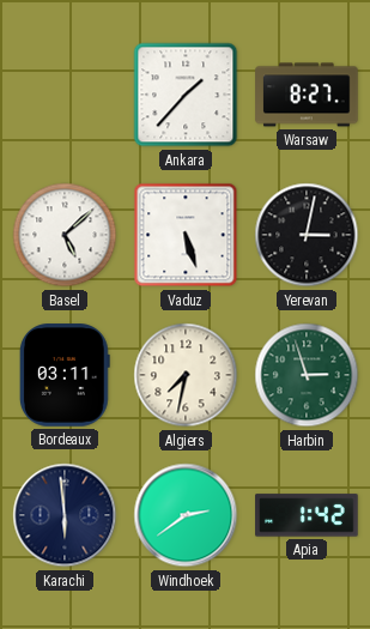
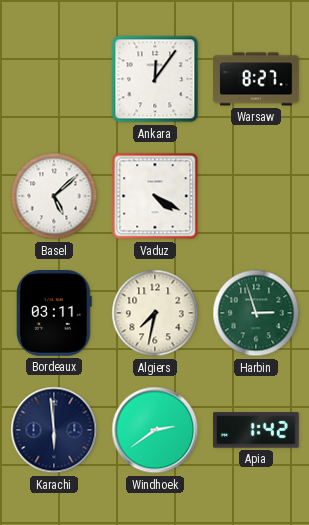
Ankara: 1:37 -> 12:06 (155, 79)
Vaduz: 5:27 -> 4:20 (155, 196)
Yerevan: 3:02 -> none (307, 235)
